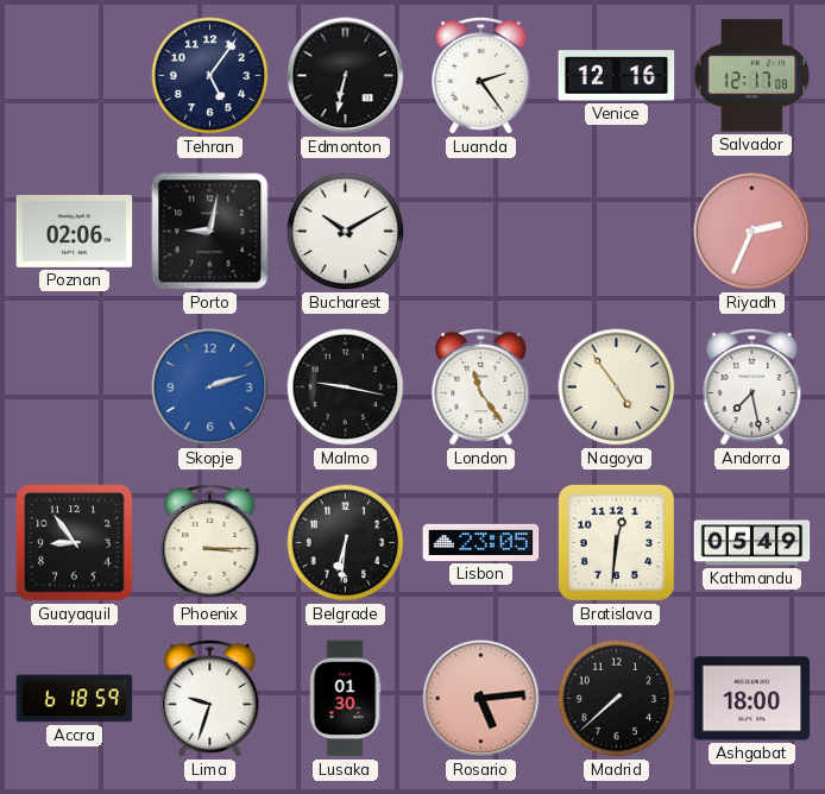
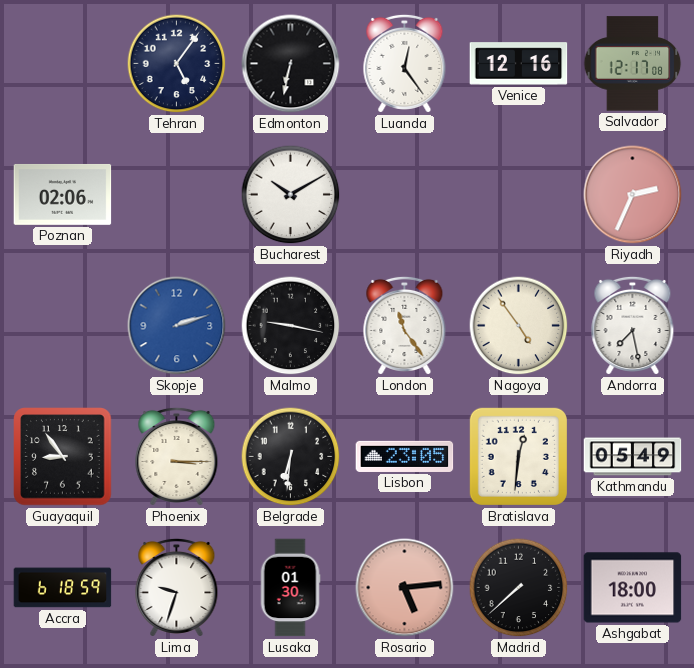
Luanda: 2:24 -> 12:24 (405, 63)
Porto: 9:02 -> none (210, 232)
